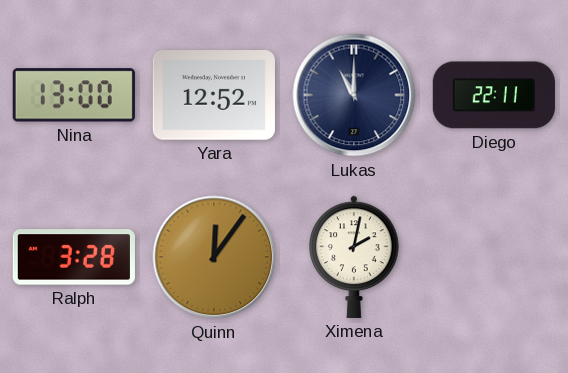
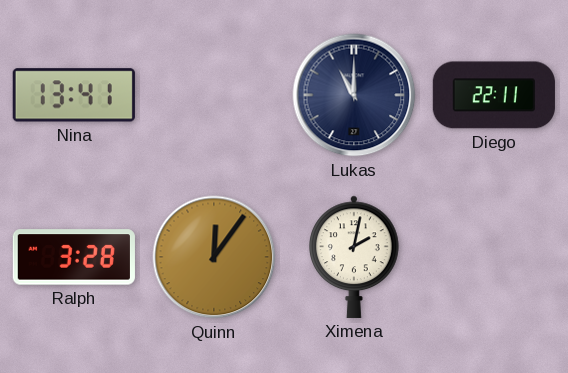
Nina: 13:00 -> 13:41 (74, 95)
Yara: 12:52 -> none (214, 96)
